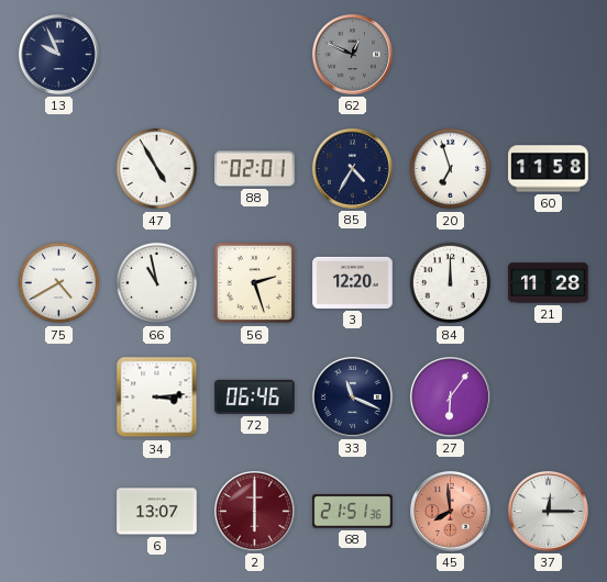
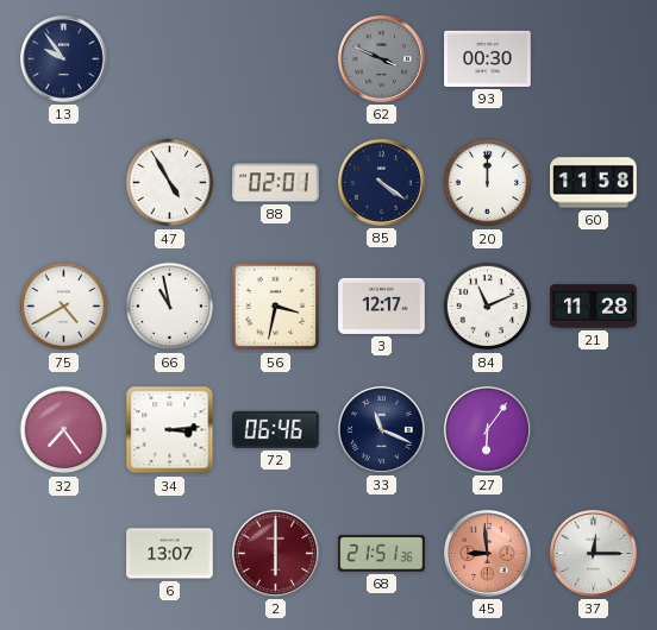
13: 9:56 -> 9:54 (63, 58)
62: 12:49 -> 3:49 (381, 58)
93: none -> 00:30 (488, 58)
85: 4:35 -> 4:21 (381, 182)
20: 6:57 -> 12:00 (488, 183)
56: 2:27 -> 3:32 (276, 307)
3: 12:20 -> 12:17 (382, 305)
84: 12:00 -> 11:11 (488, 307)
32: none -> 7:24 (64, 430)
45: 7:59 -> 8:59 (487, 553)
